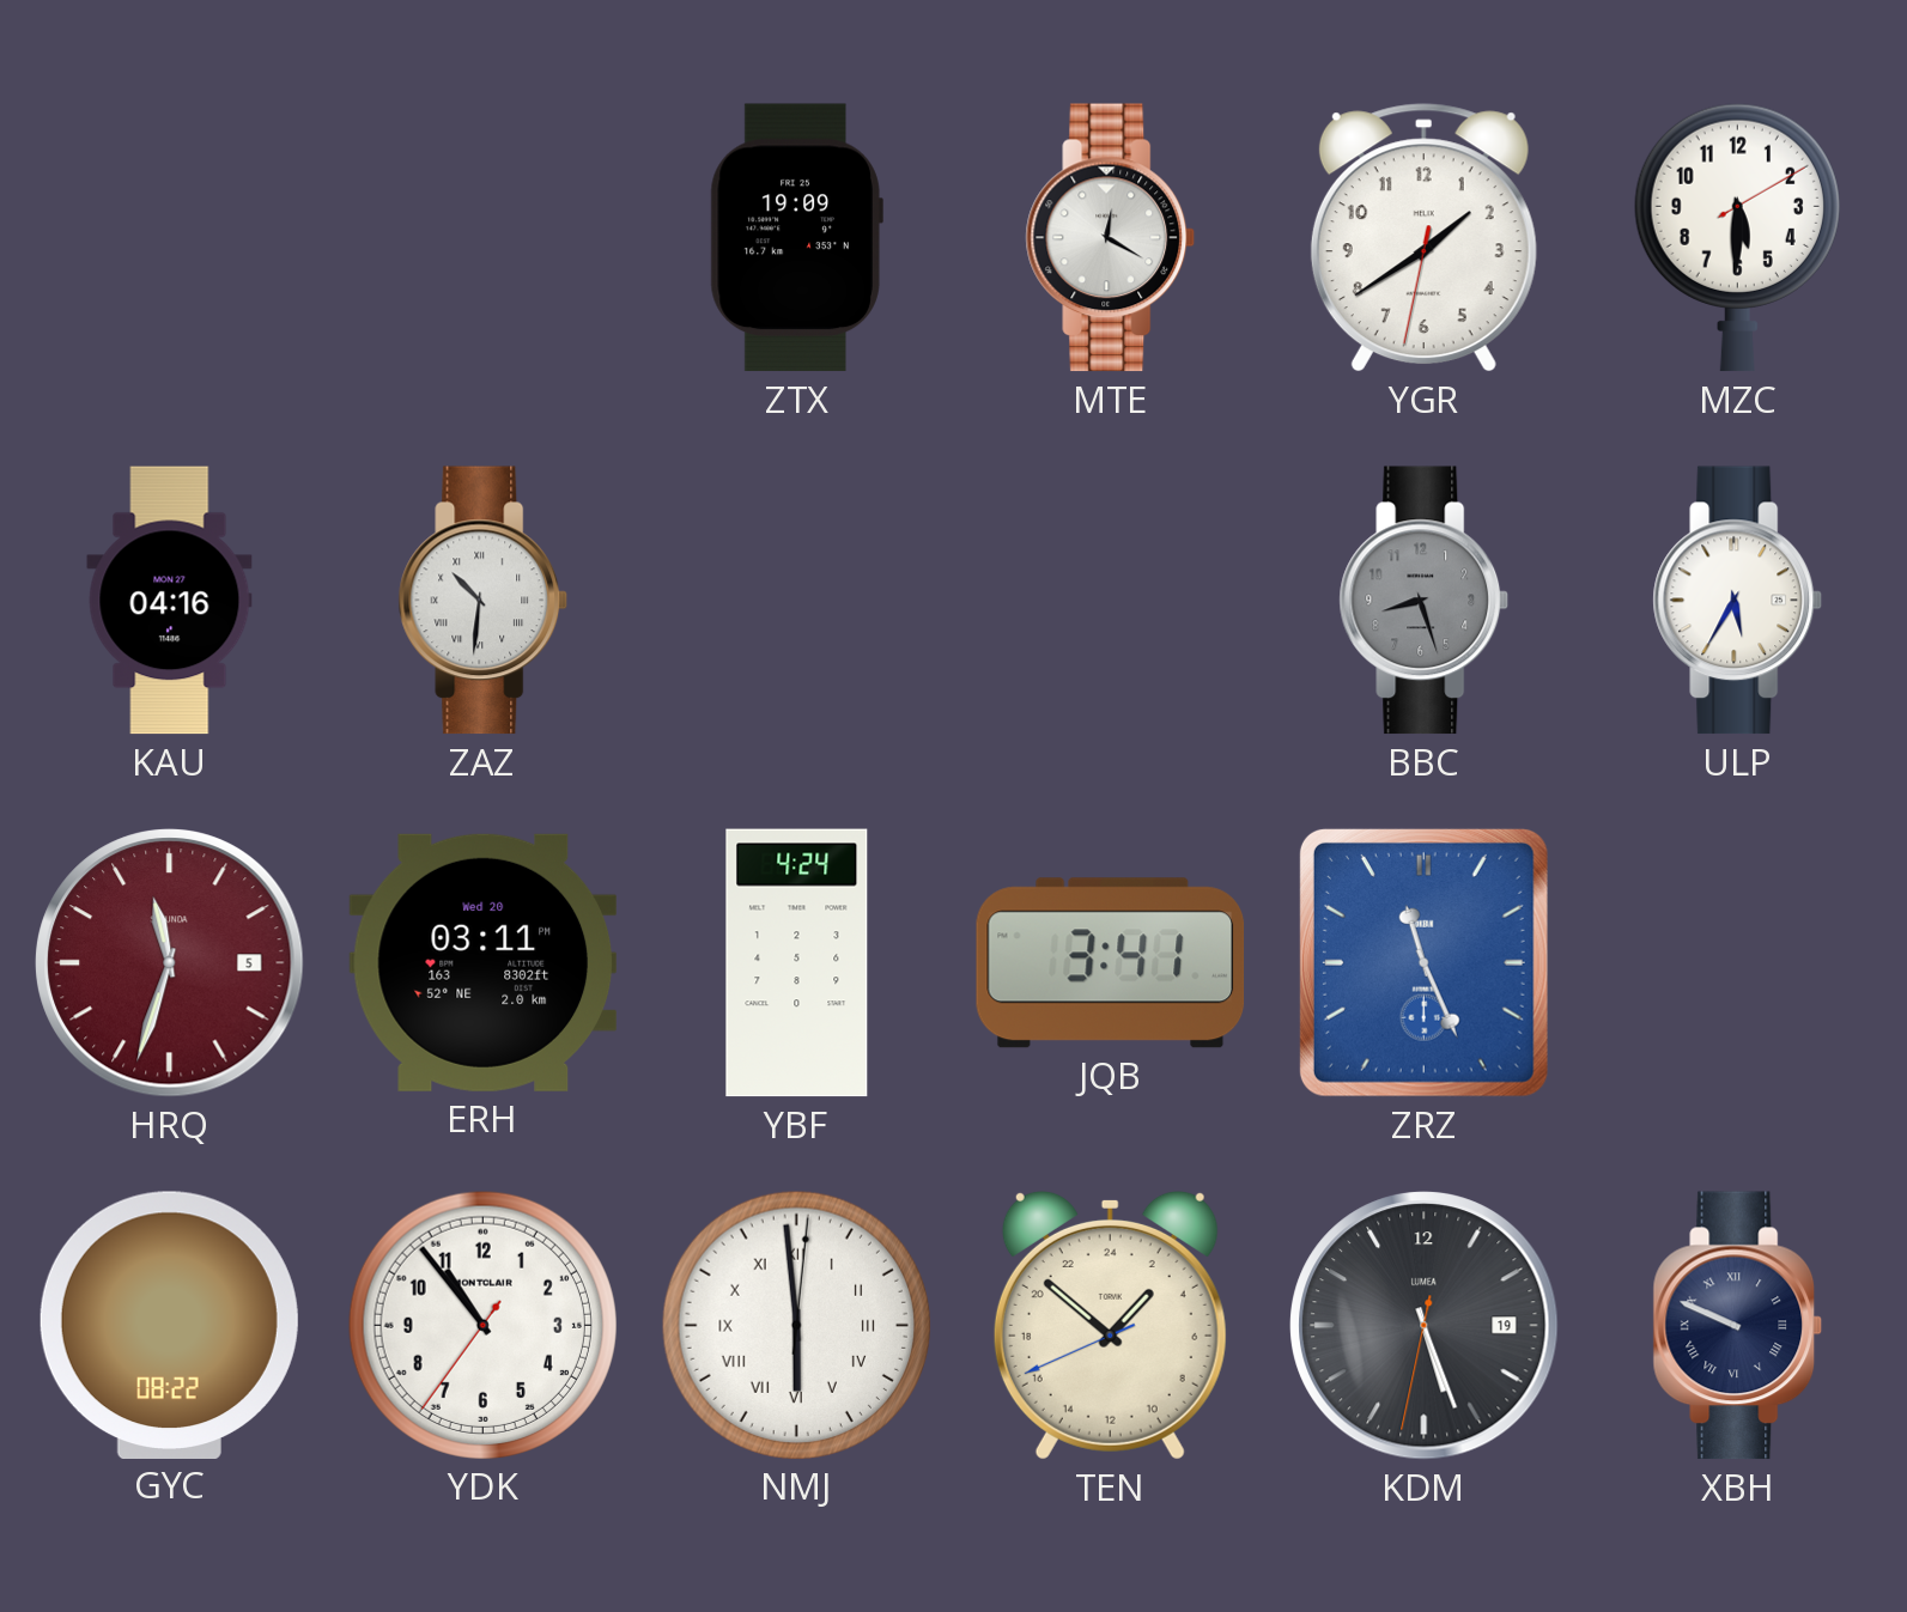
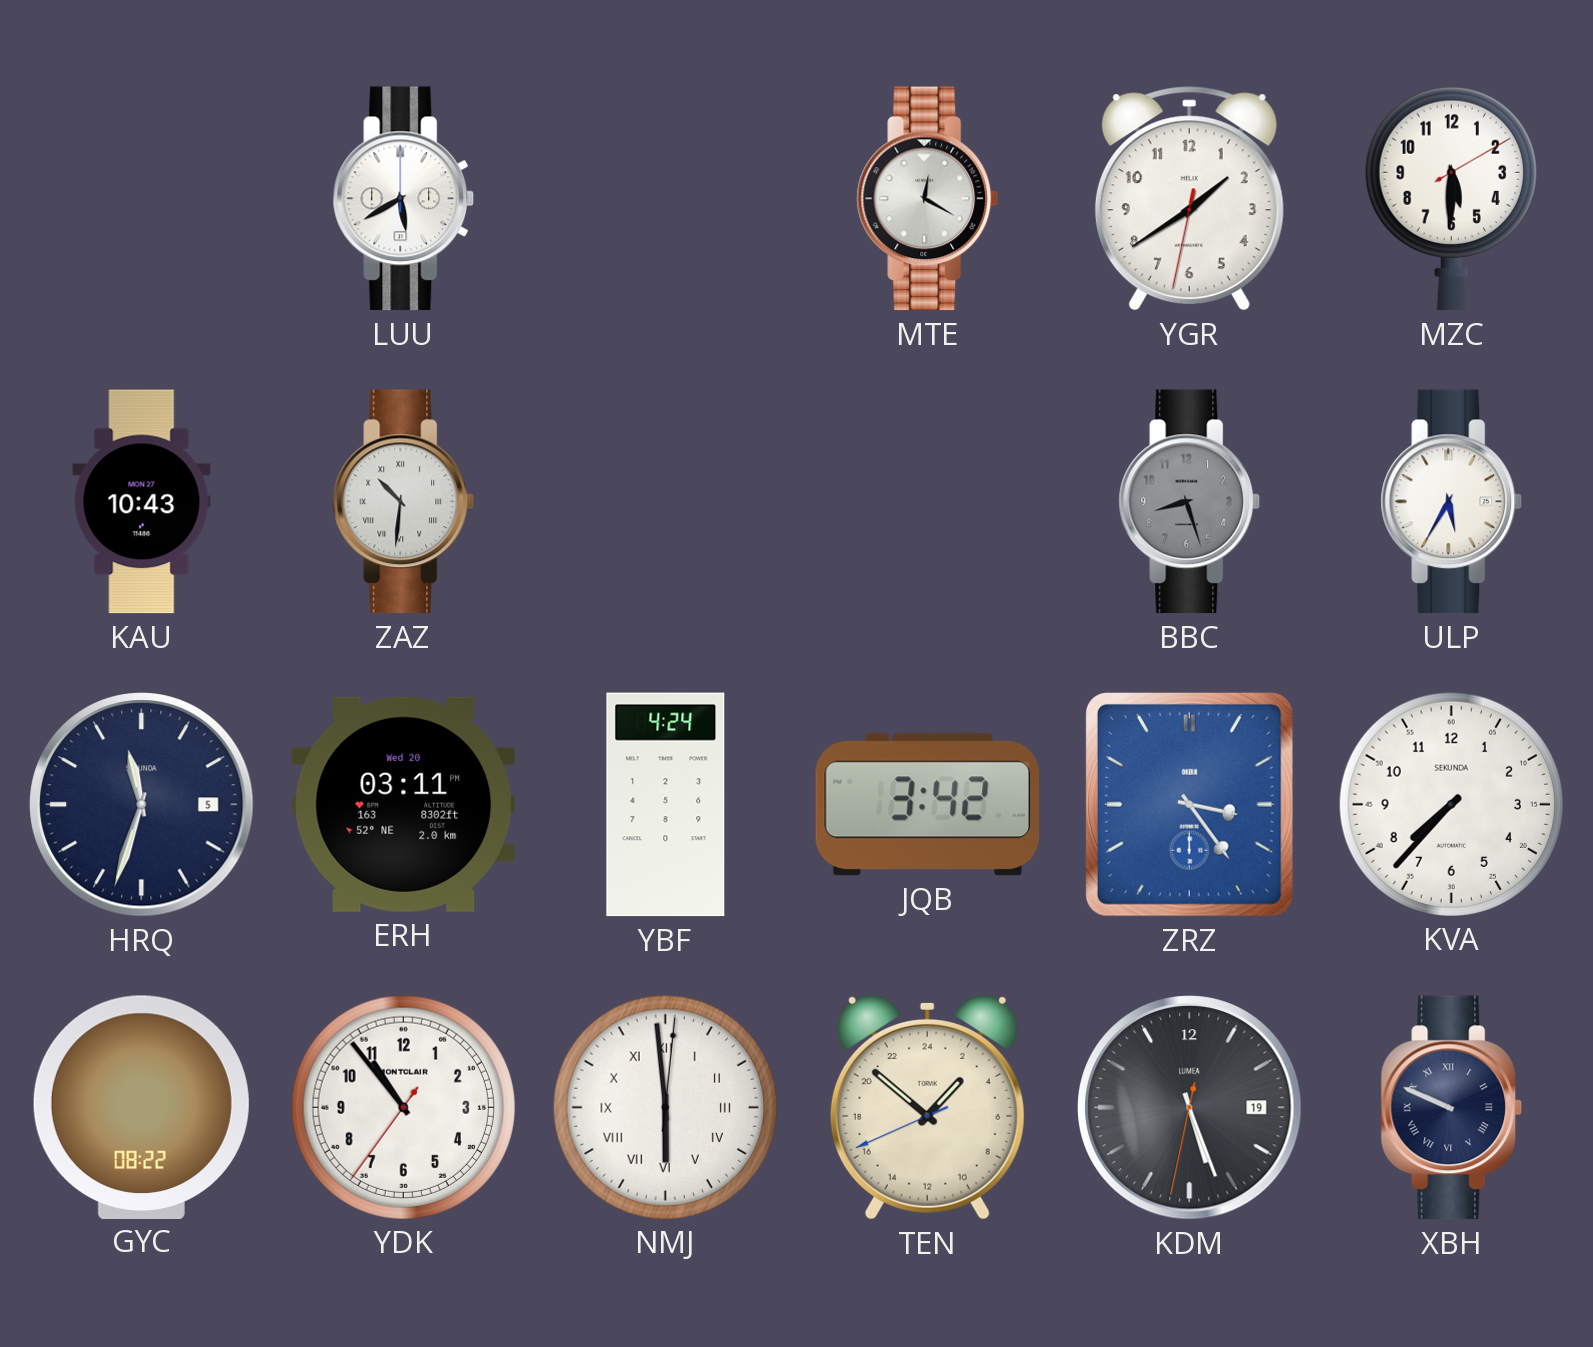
LUU: none -> 5:40 (404, 199)
ZTX: 19:09 -> none (796, 238)
KAU: 04:16 -> 10:43 (142, 502)
HRQ dial: burgundy -> navy (142, 805)
JQB: 3:41 -> 3:42 (928, 805)
ZRZ: 11:26 -> 3:24 (1189, 804)
KVA: none -> 7:37 (1451, 804)
